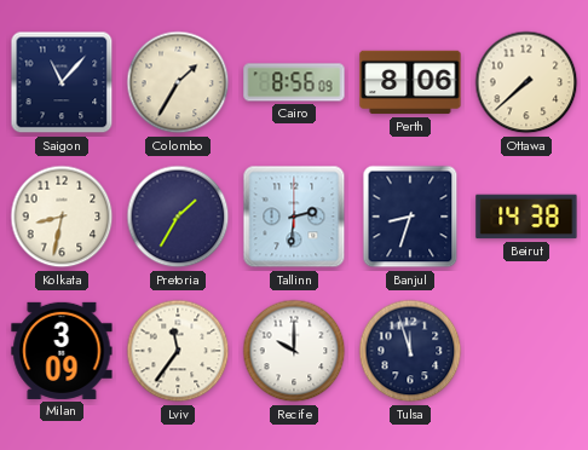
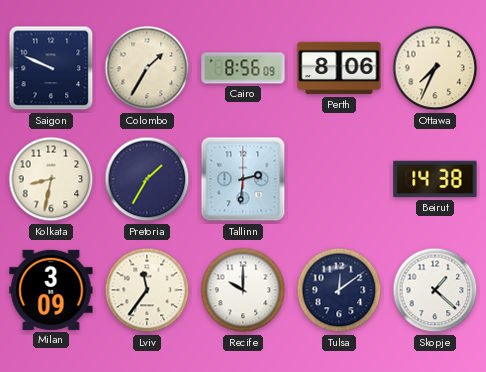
Saigon: 11:07 -> 9:49 (51, 68)
Ottawa: 7:38 -> 7:34 (435, 68)
Banjul: 8:33 -> none (410, 217)
Tulsa: 11:57 -> 12:09 (339, 290)
Skopje: none -> 1:22 (435, 290)
